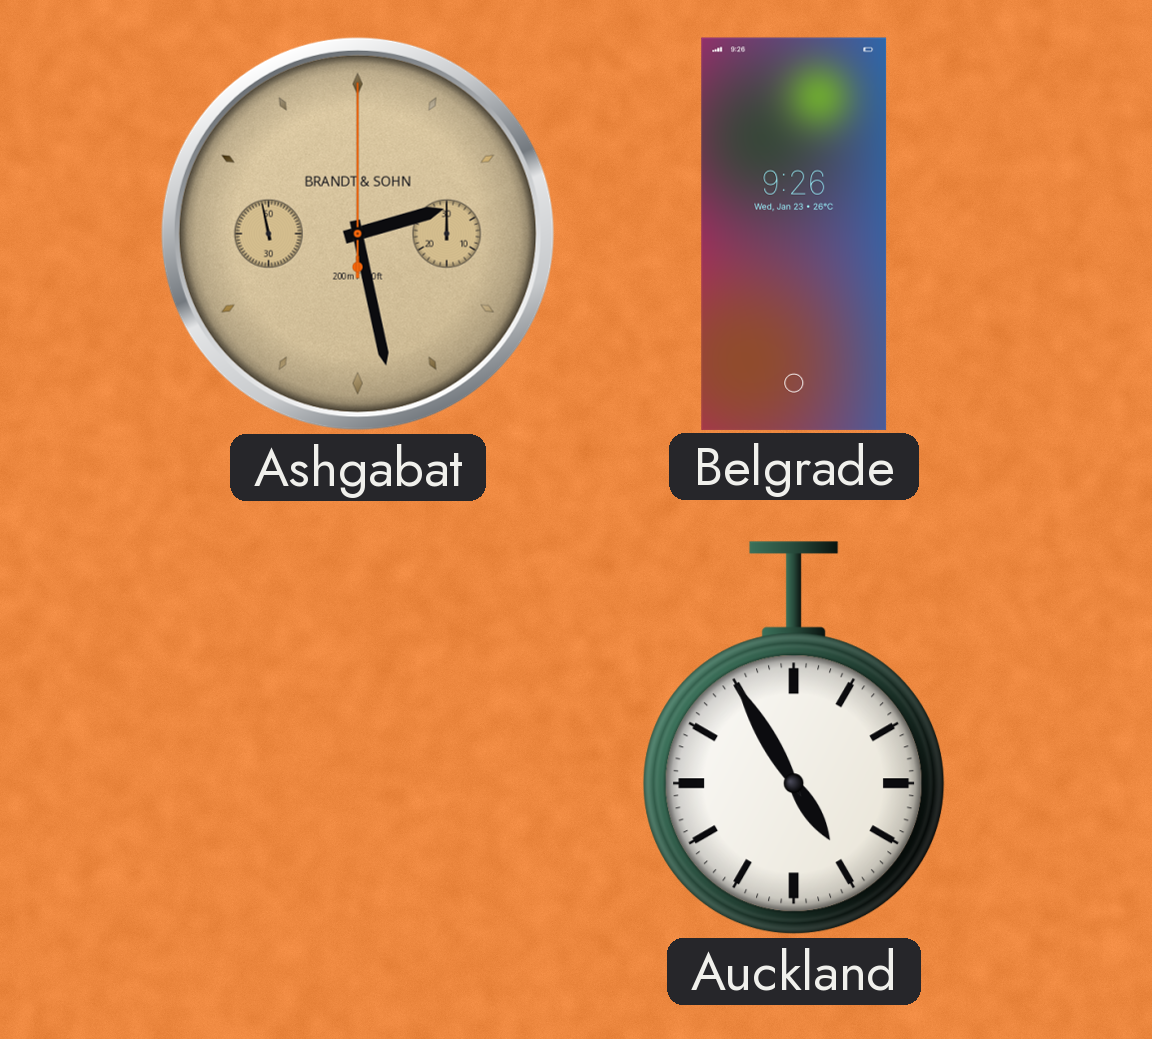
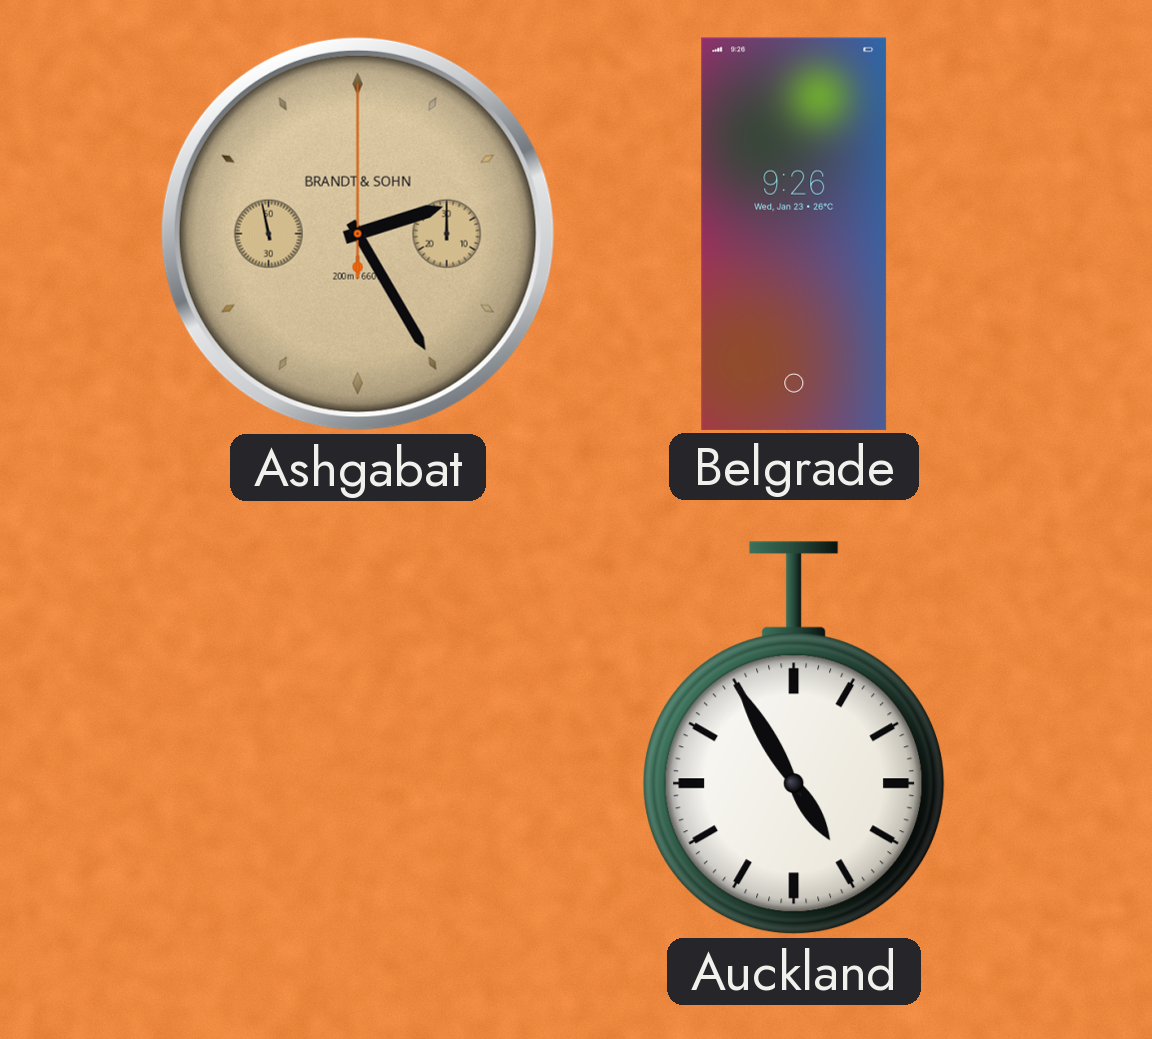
Ashgabat: 2:27 -> 2:24 (358, 234)
